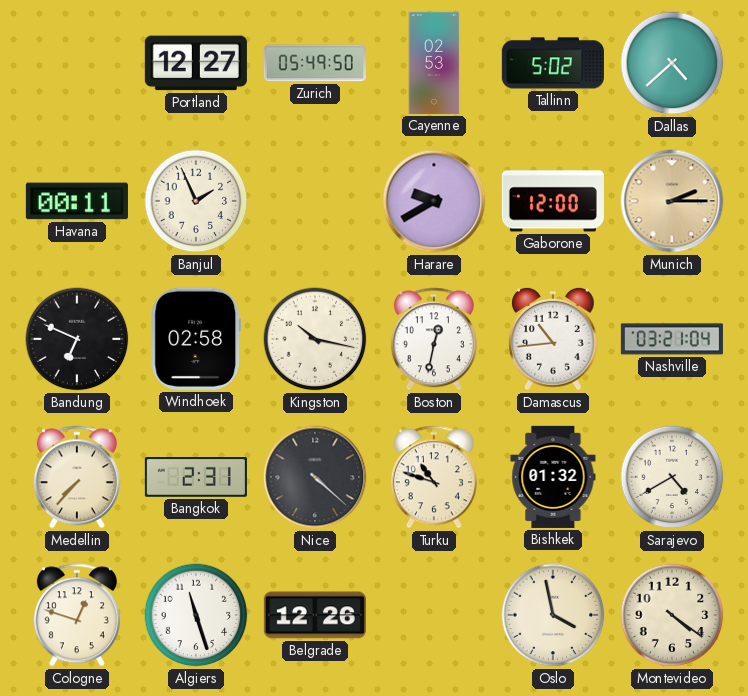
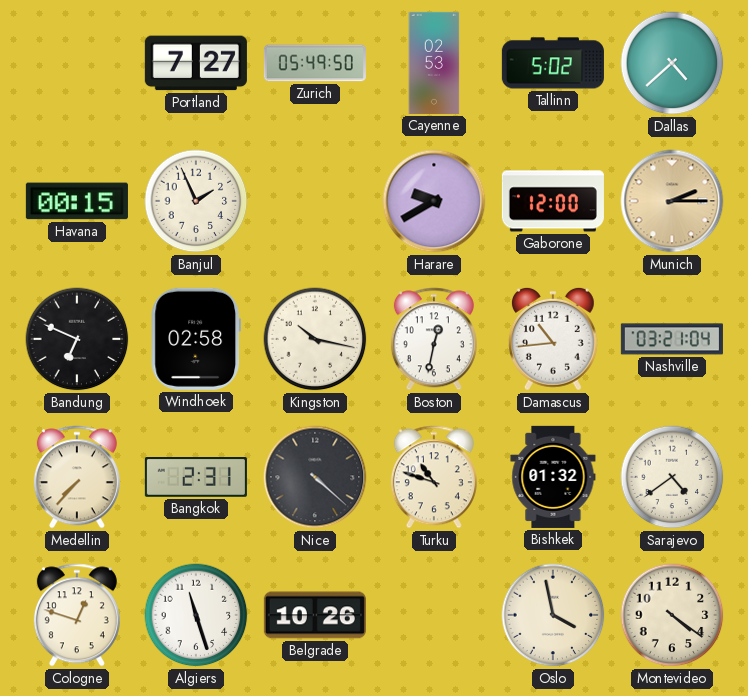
Portland: 12:27 -> 7:27 (196, 63)
Havana: 00:11 -> 00:15 (77, 201)
Sarajevo: 4:40 -> 4:39 (672, 477)
Belgrade: 12:26 -> 10:26 (315, 615)
